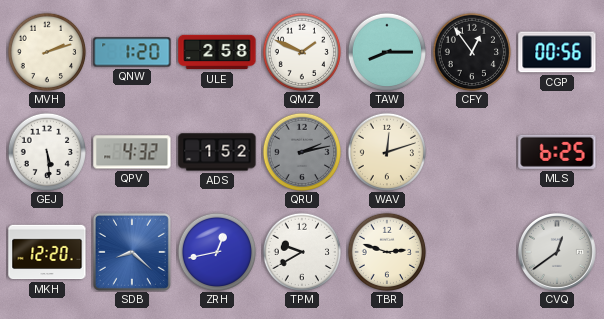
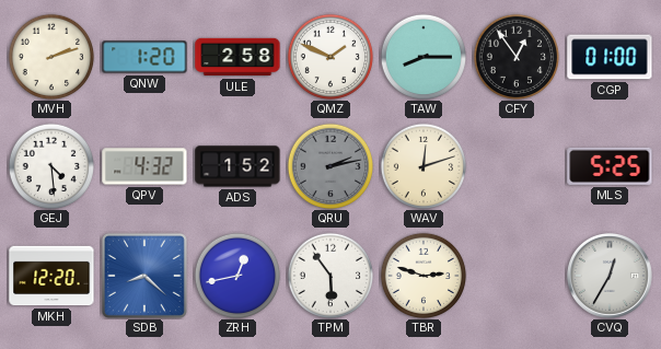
CGP: 00:56 -> 01:00 (610, 57)
GEJ: 5:29 -> 4:29 (50, 165)
MLS: 6:25 -> 5:25 (610, 166)
TPM: 9:40 -> 5:54 (329, 275)
CVQ: 12:39 -> 12:35 (610, 276)
